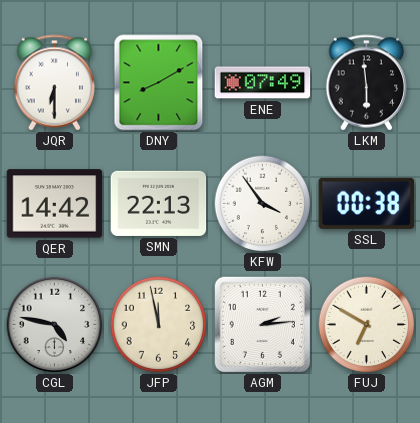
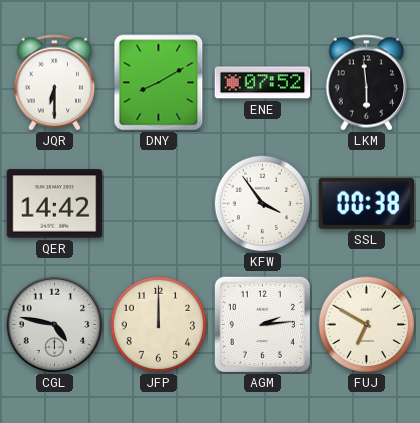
ENE: 07:49 -> 07:52 (263, 83)
SMN: 22:13 -> none (159, 203)
JFP: 11:58 -> 12:00 (158, 324)
